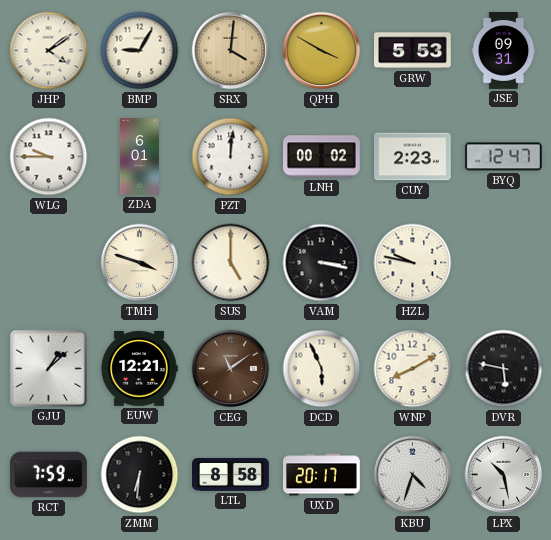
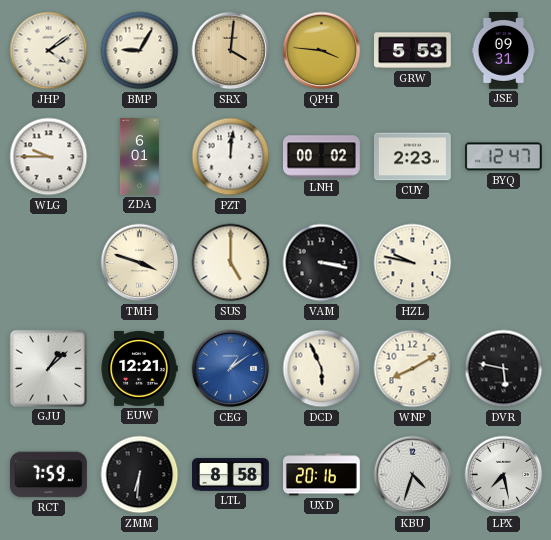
QPH: 3:50 -> 3:46 (322, 51)
CEG: 11:09 -> 1:09 (231, 369)
CEG dial: brown -> blue (231, 369)
UXD: 20:17 -> 20:16 (322, 475)
LPX: 10:28 -> 7:28 (504, 475)
